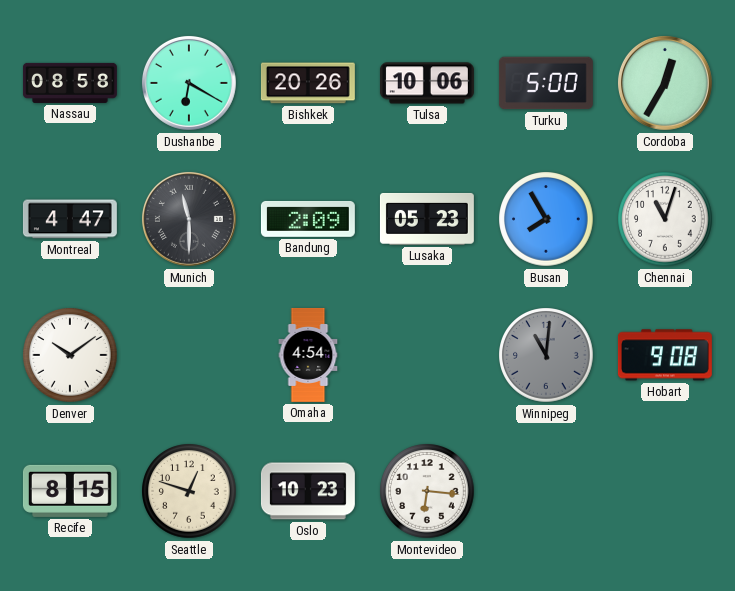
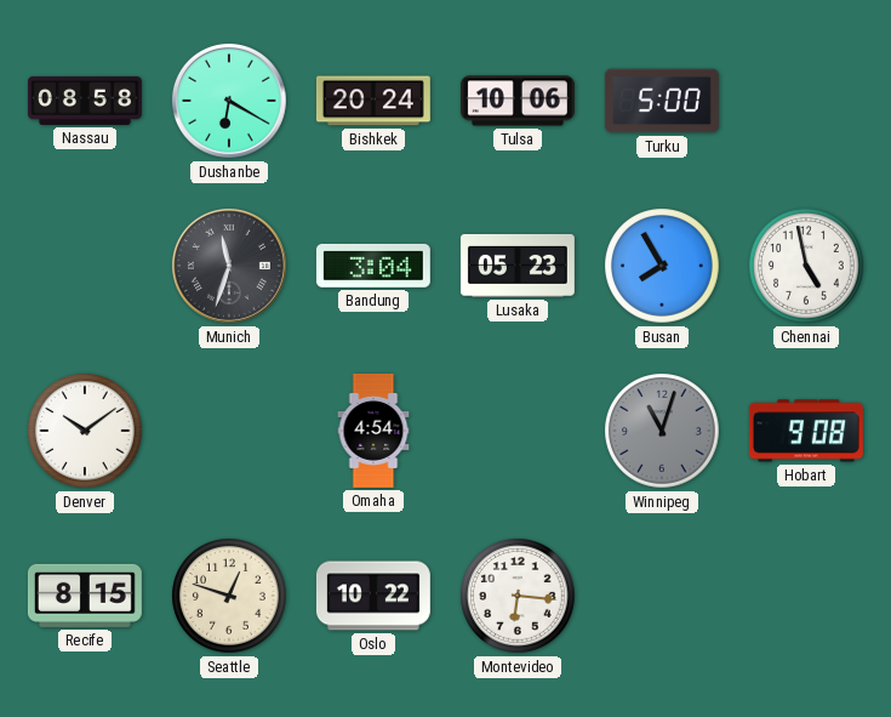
Bishkek: 20:26 -> 20:24 (373, 101)
Cordoba: 12:35 -> none (665, 83)
Montreal: 4:47 -> none (70, 219)
Munich: 11:30 -> 11:33 (229, 266)
Bandung: 2:09 -> 3:04 (373, 266)
Chennai: 11:03 -> 4:58 (806, 266)
Winnipeg: 11:01 -> 11:03 (662, 431)
Oslo: 10:23 -> 10:22 (373, 596)
